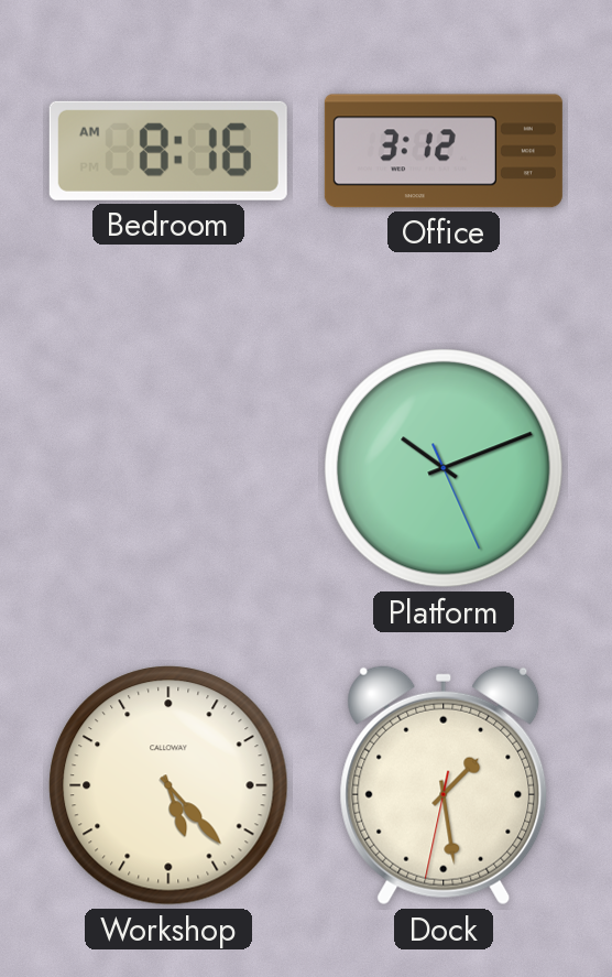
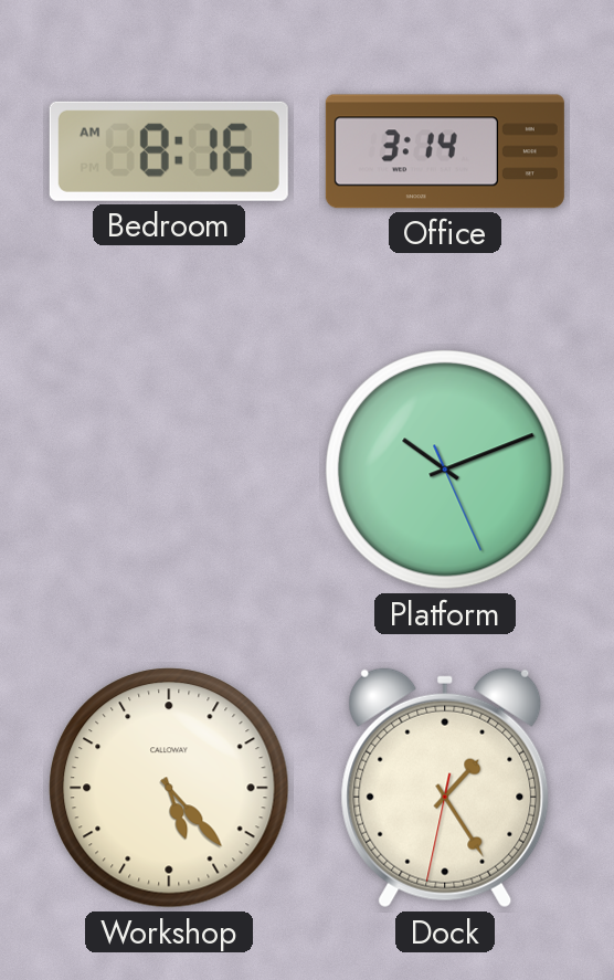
Office: 3:12 -> 3:14 (445, 151)
Dock: 1:28 -> 1:24 (445, 788)
